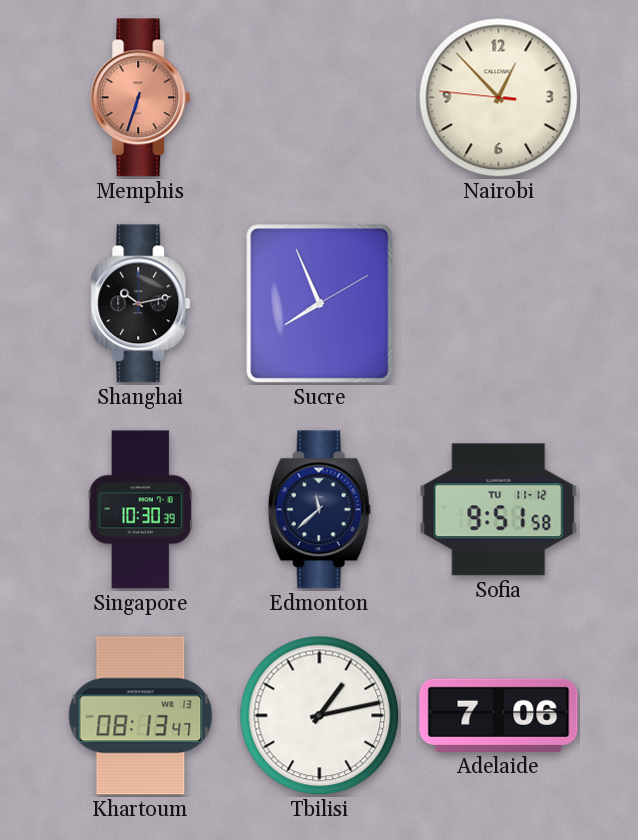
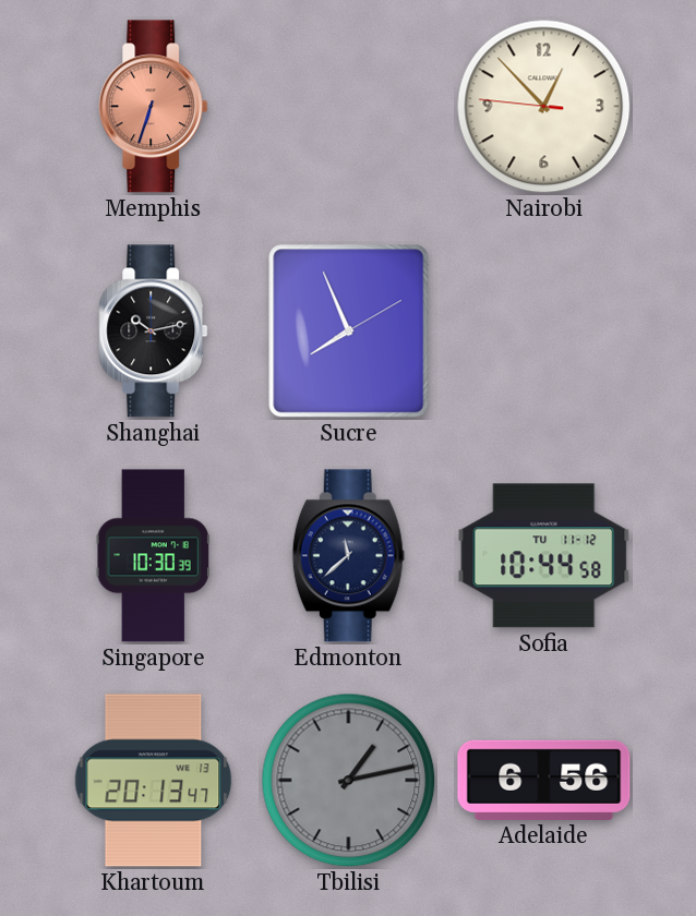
Sofia: 9:51 -> 10:44 (544, 556)
Khartoum: 08:13 -> 20:13 (154, 781)
Tbilisi dial: white -> grey (349, 781)
Adelaide: 7:06 -> 6:56 (544, 780)
